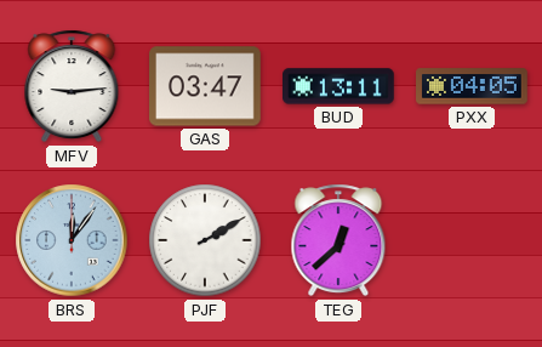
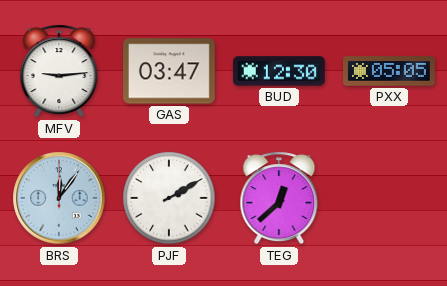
BUD: 13:11 -> 12:30 (280, 71)
PXX: 04:05 -> 05:05 (390, 71)
